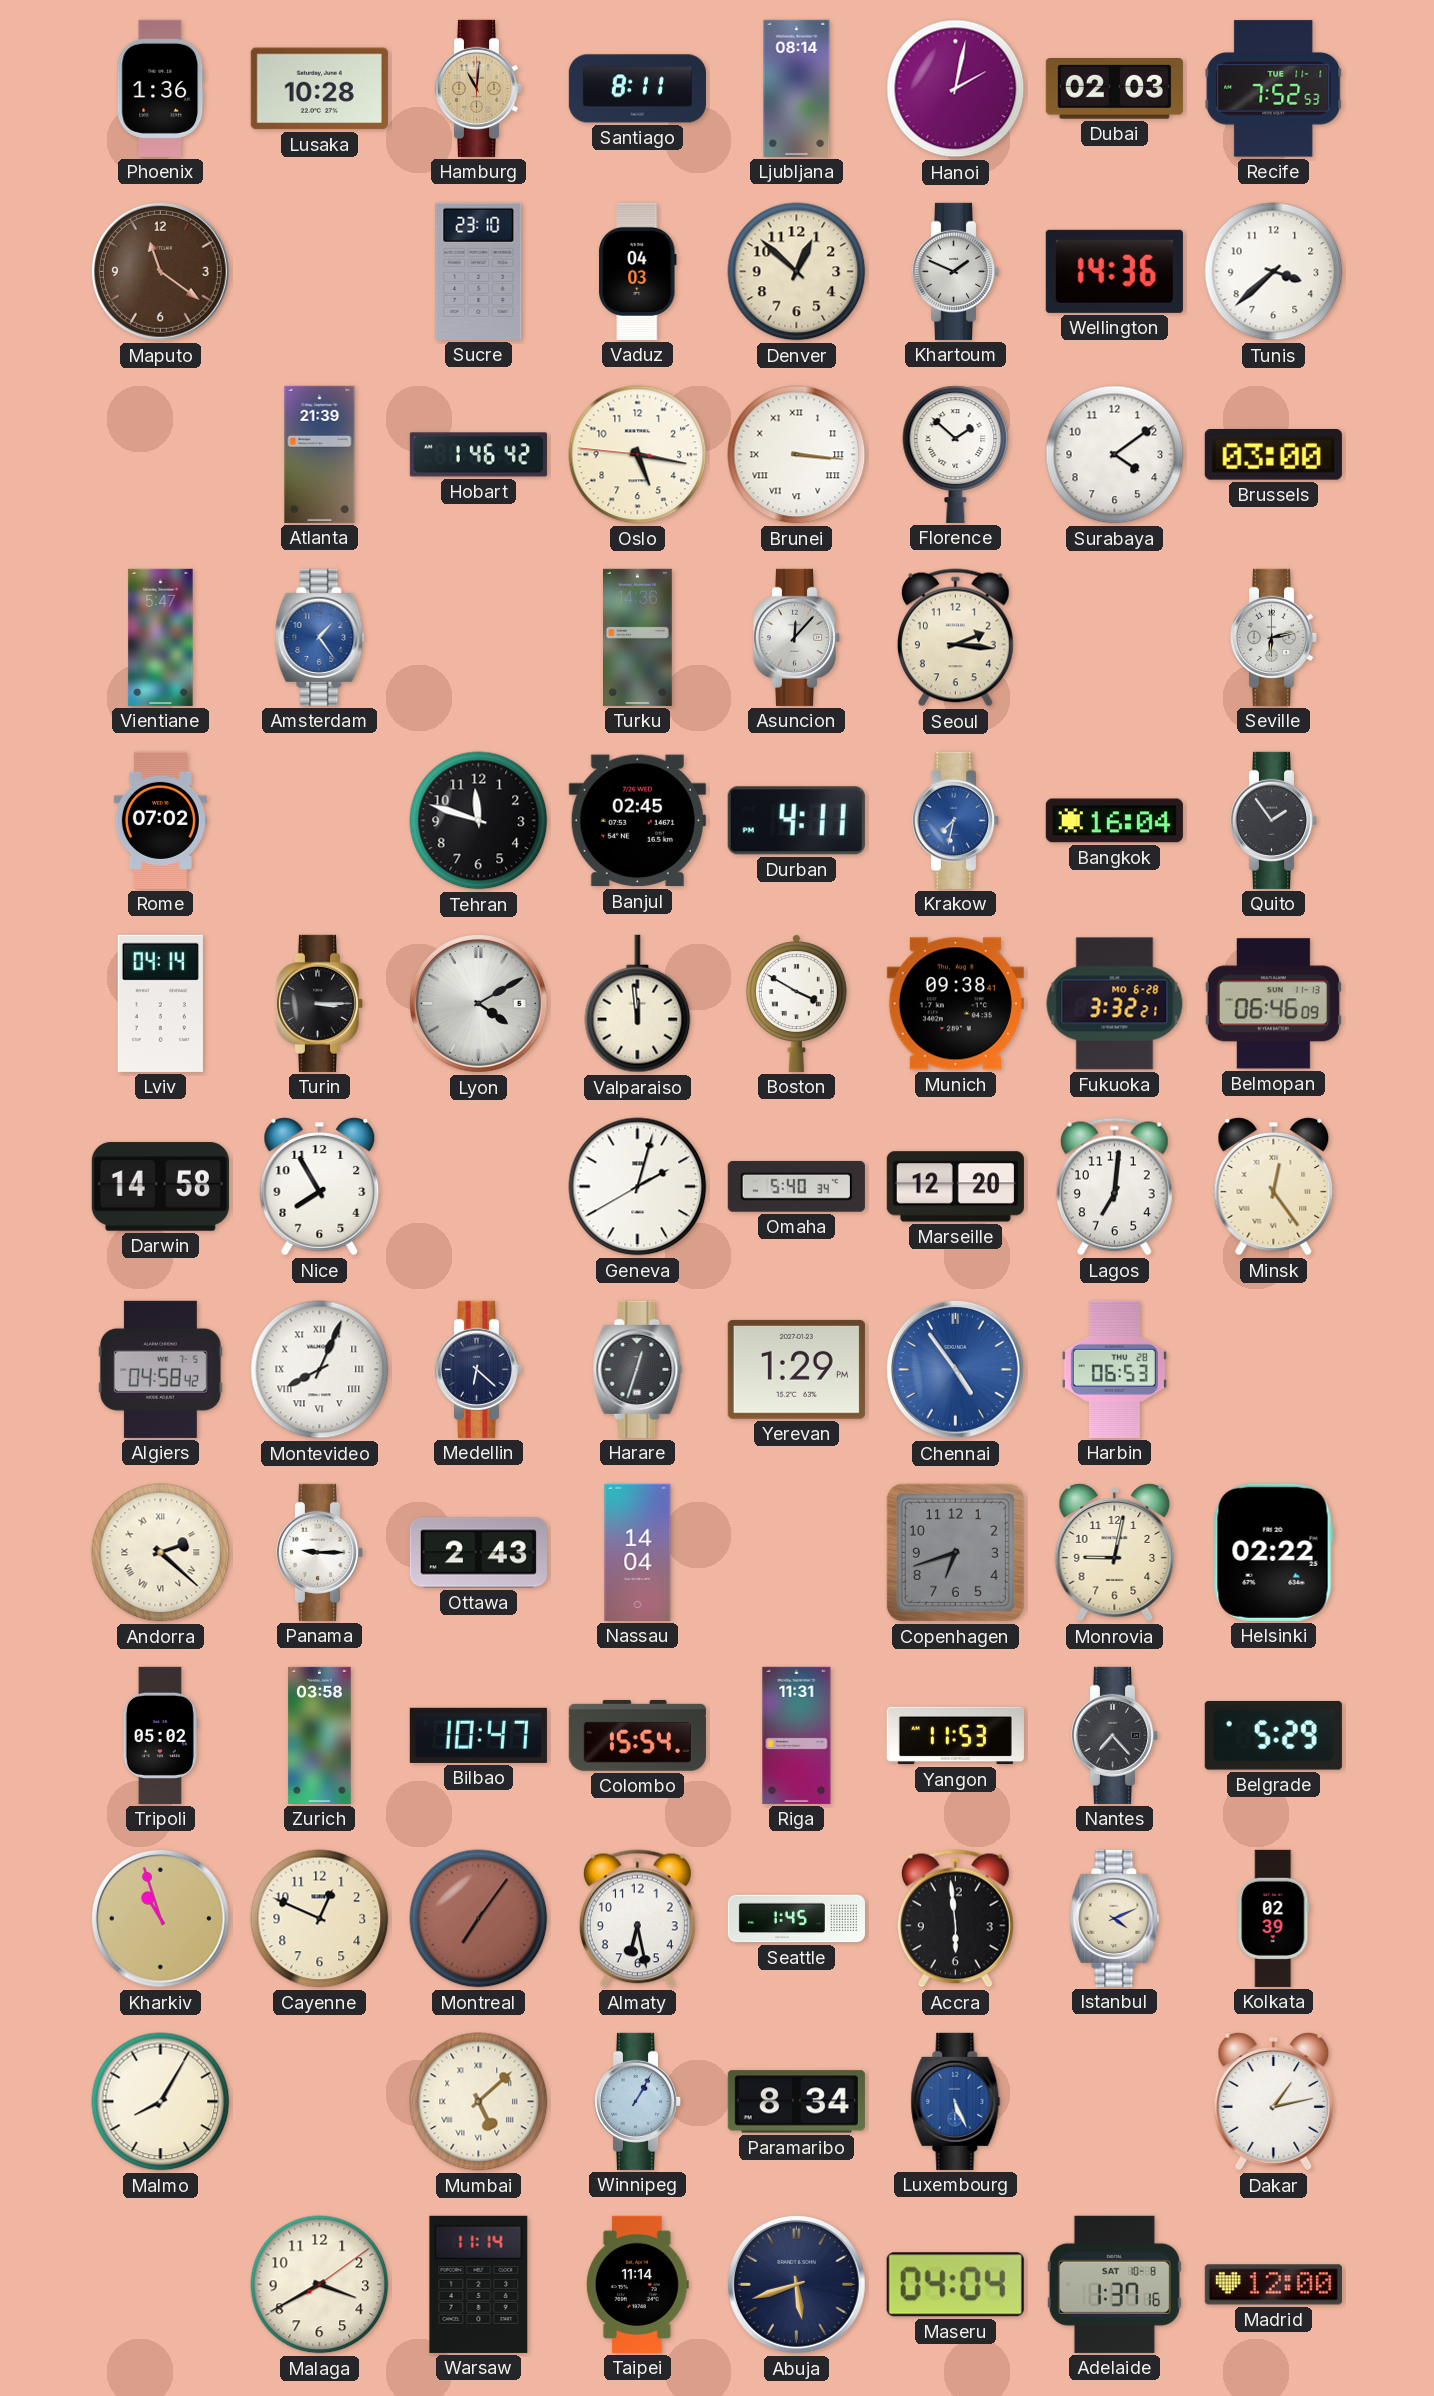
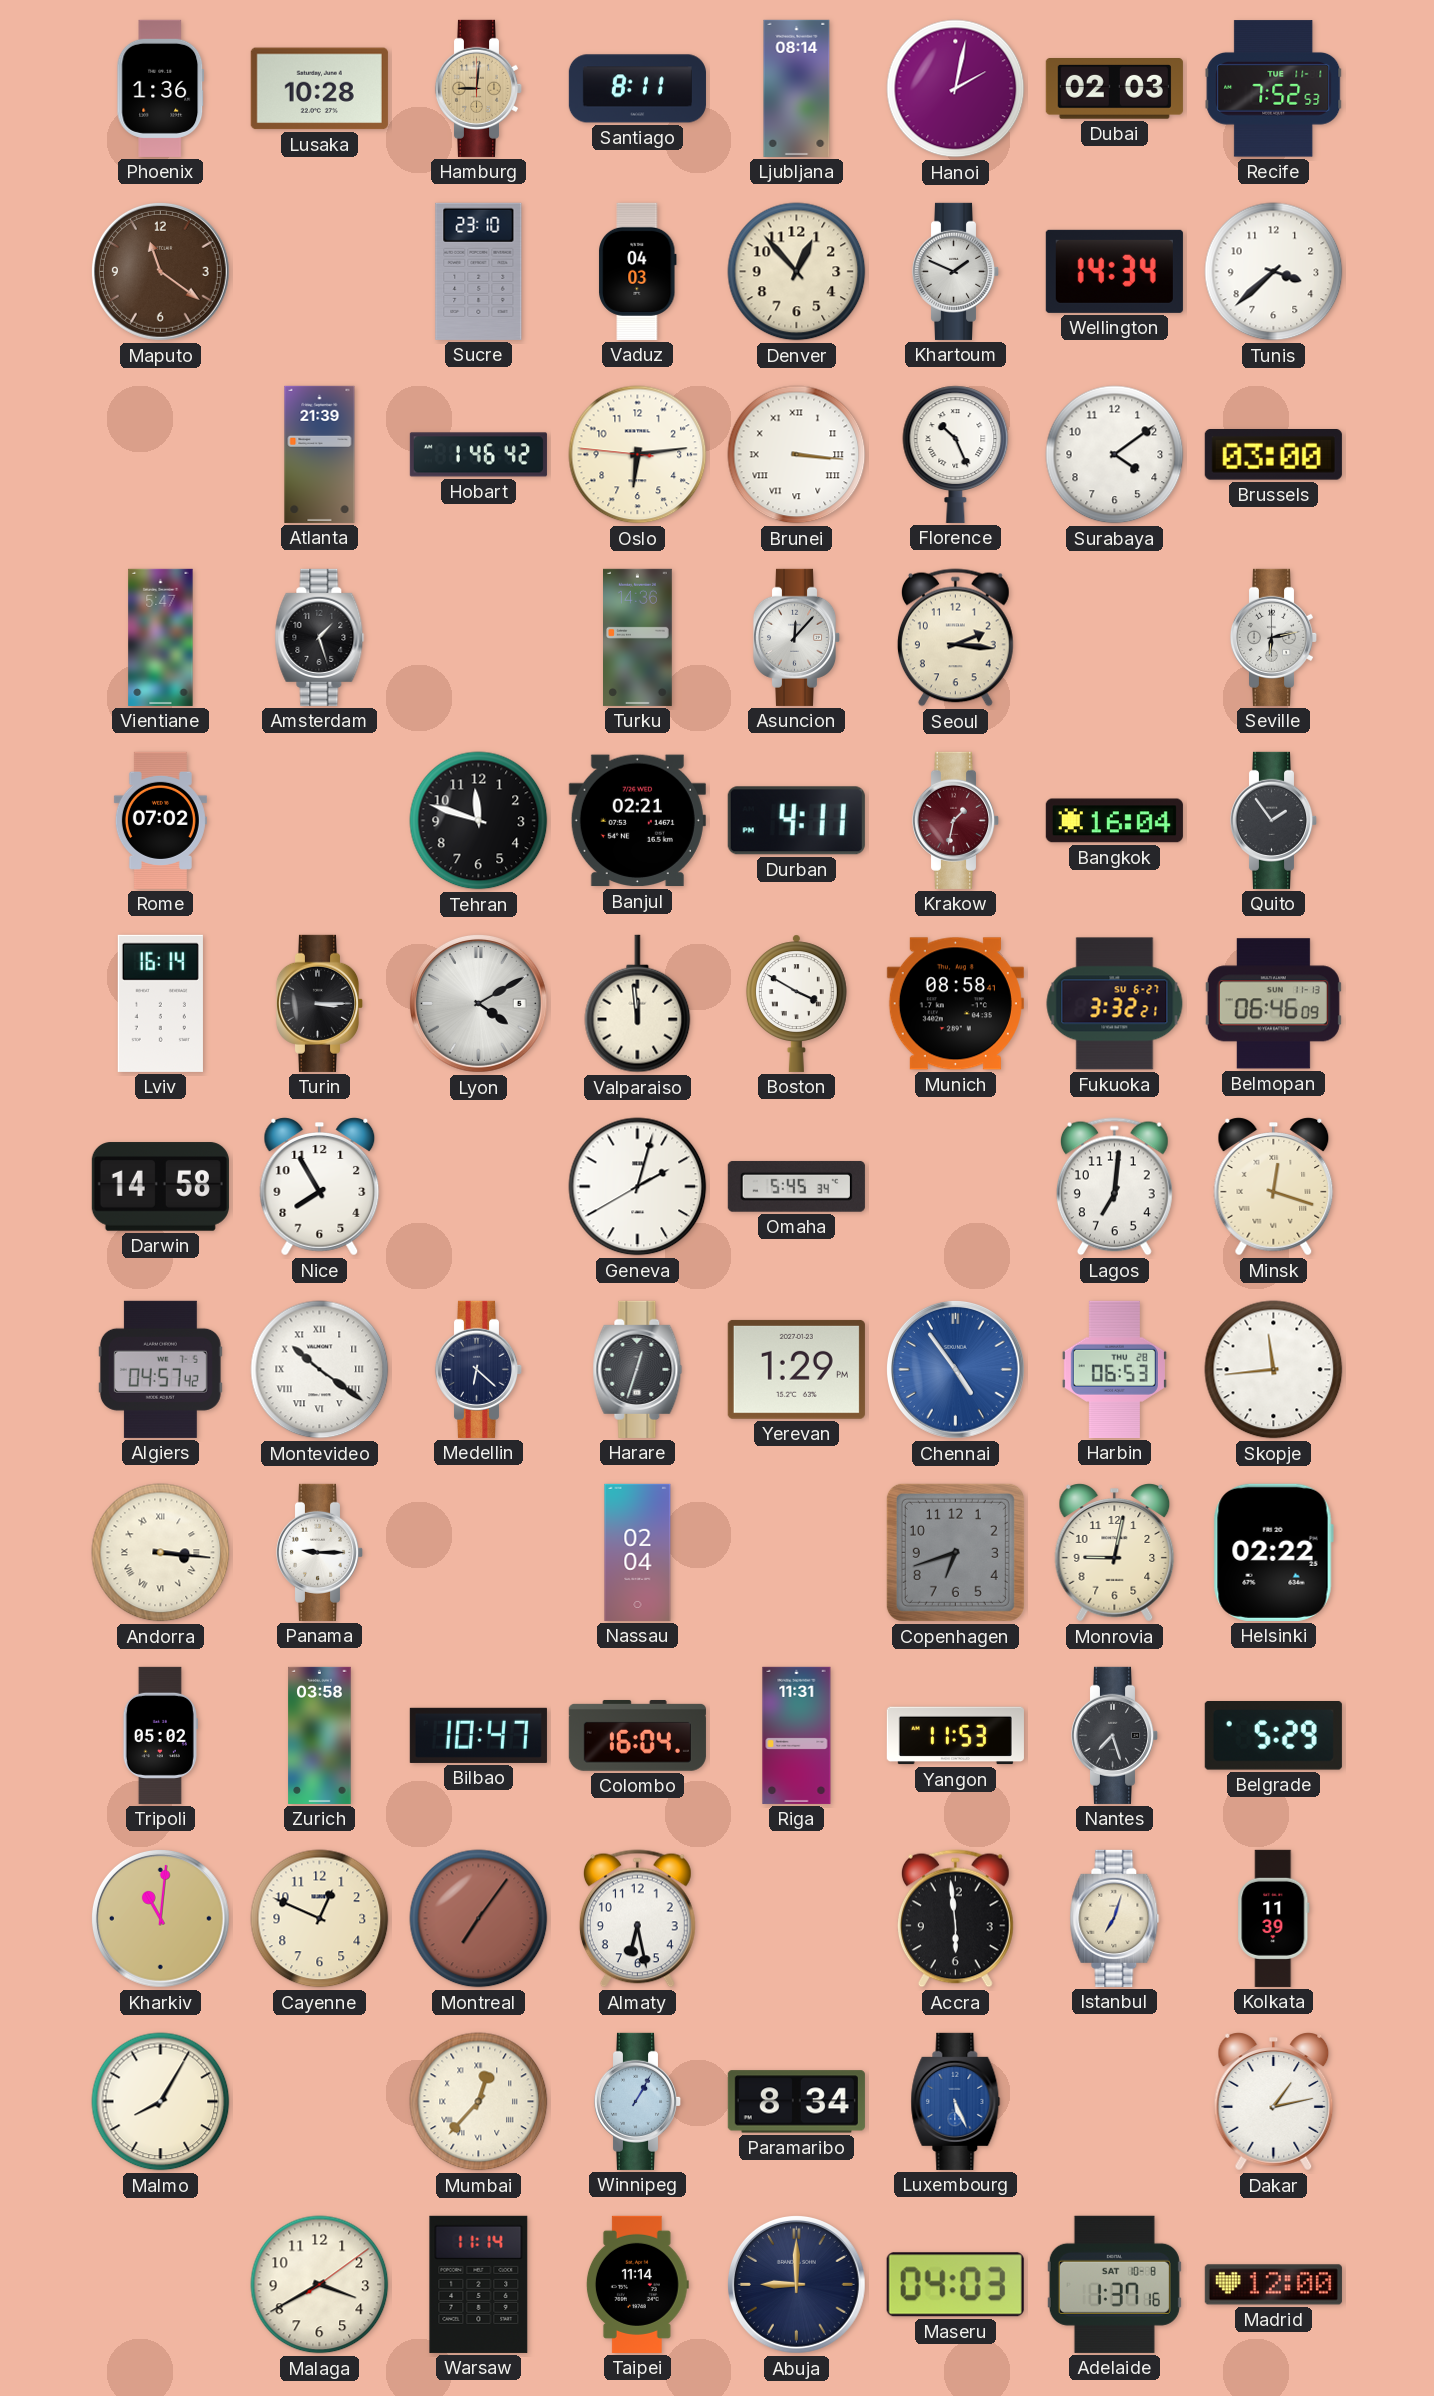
Hamburg: 11:01 -> 9:01 (479, 88)
Denver: 12:52 -> 12:53 (797, 272)
Wellington: 14:36 -> 14:34 (1114, 271)
Oslo: 5:16 -> 6:13 (638, 455)
Florence: 1:52 -> 10:26 (956, 454)
Amsterdam: 1:24 -> 1:27 (320, 637)
Amsterdam dial: blue -> black (320, 637)
Banjul: 02:45 -> 02:21 (637, 821)
Krakow: 7:32 -> 1:32 (956, 820)
Krakow dial: blue -> burgundy (956, 820)
Lviv: 04:14 -> 16:14 (160, 1003)
Munich: 09:38 -> 08:58 (955, 1004)
Fukuoka date: MO 6-28 -> SU 6-27 (1115, 1004)
Omaha: 5:40 -> 5:45 (796, 1186)
Marseille: 12:20 -> none (955, 1187)
Minsk: 12:24 -> 12:18 (1274, 1187)
Algiers: 04:58 -> 04:57 (160, 1369)
Montevideo: 8:04 -> 10:21 (320, 1370)
Skopje: none -> 11:44 (1274, 1370)
Andorra: 2:22 -> 3:16 (161, 1553)
Ottawa: 2:43 -> none (478, 1553)
Nassau: 14:04 -> 02:04 (638, 1552)
Colombo: 15:54 -> 16:04 (637, 1735)
Nantes: 7:23 -> 7:27 (1115, 1735)
Kharkiv: 10:57 -> 11:01 (160, 1918)
Seattle: 1:45 -> none (796, 1919)
Istanbul: 4:11 -> 7:03 (1115, 1918)
Kolkata: 02:39 -> 11:39 (1274, 1918)
Mumbai: 5:08 -> 12:37 (479, 2102)
Abuja: 5:42 -> 9:00 (796, 2284)
Maseru: 04:04 -> 04:03 (955, 2285)
